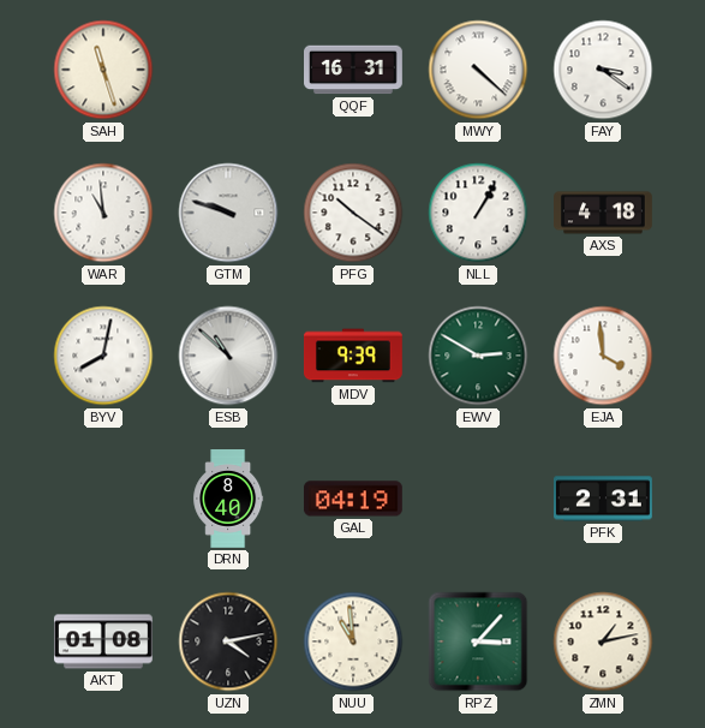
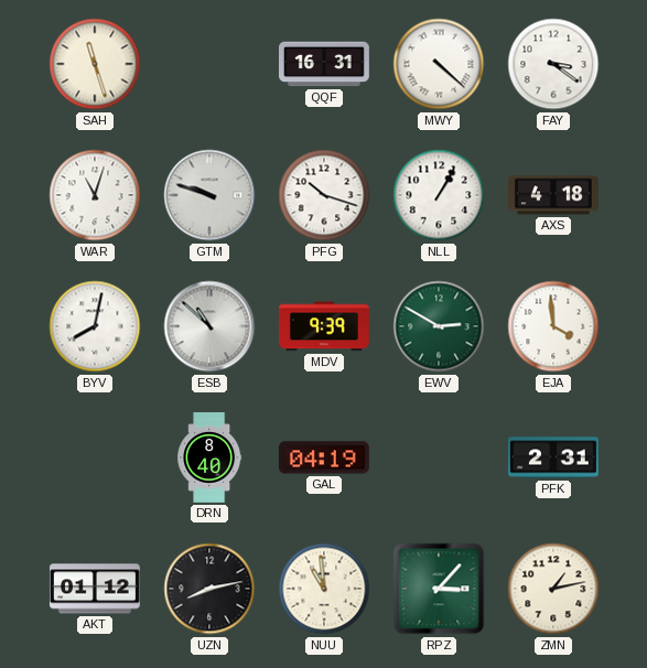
WAR: 10:59 -> 11:03 (95, 195)
PFG: 10:21 -> 10:18 (324, 195)
AKT: 01:08 -> 01:12 (95, 589)
UZN: 4:13 -> 8:13 (209, 589)
